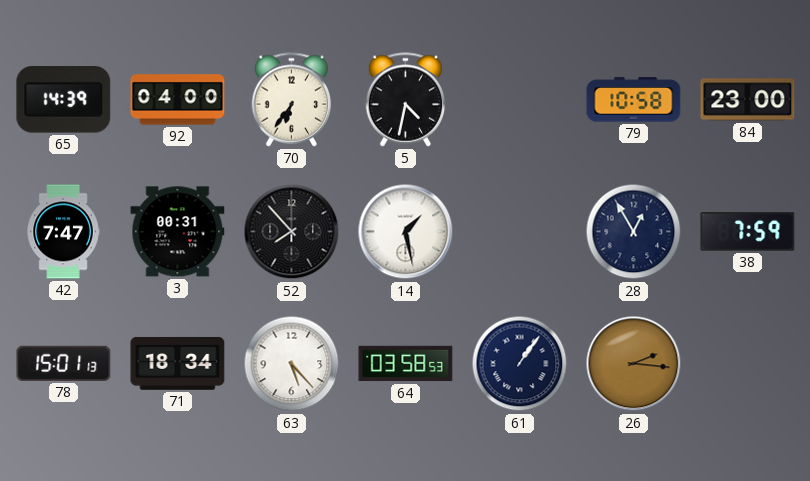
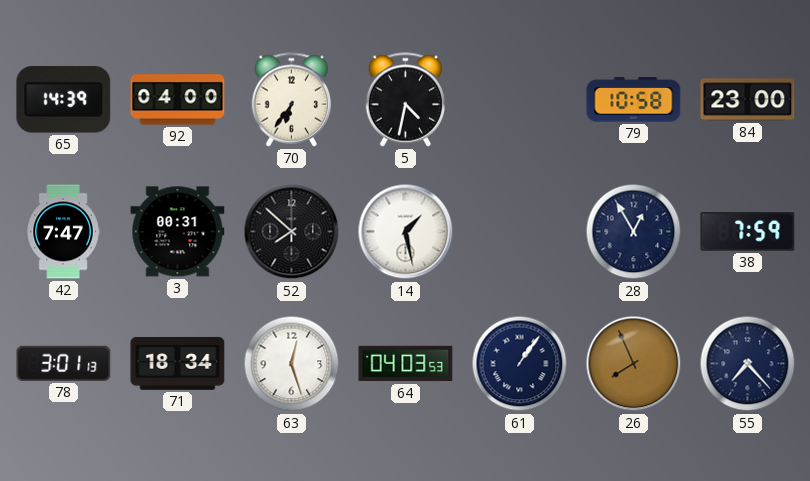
52: 7:53 -> 7:52 (292, 232)
78: 15:01 -> 3:01 (64, 363)
63: 5:23 -> 12:27 (292, 364)
64: 03:58 -> 04:03 (406, 364)
26: 2:16 -> 7:56 (634, 364)
55: none -> 7:23 (748, 364)
